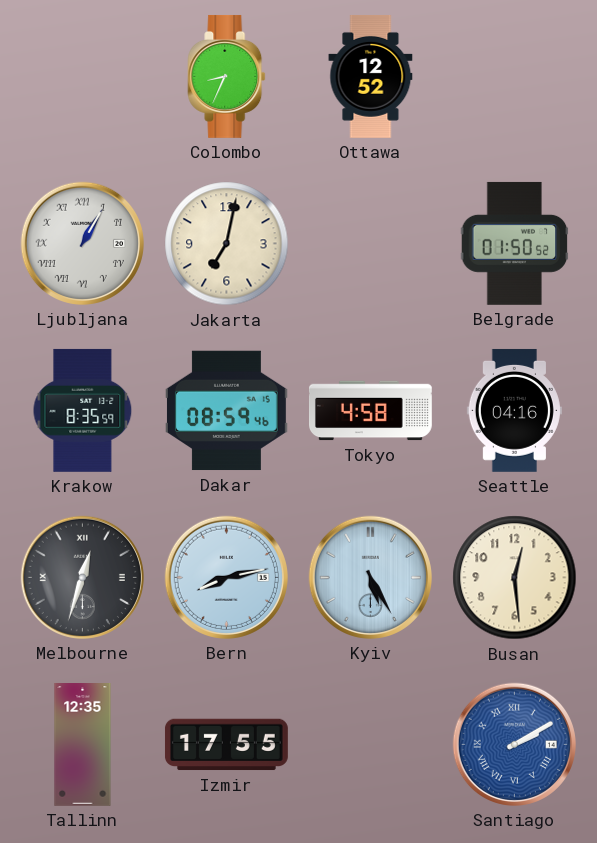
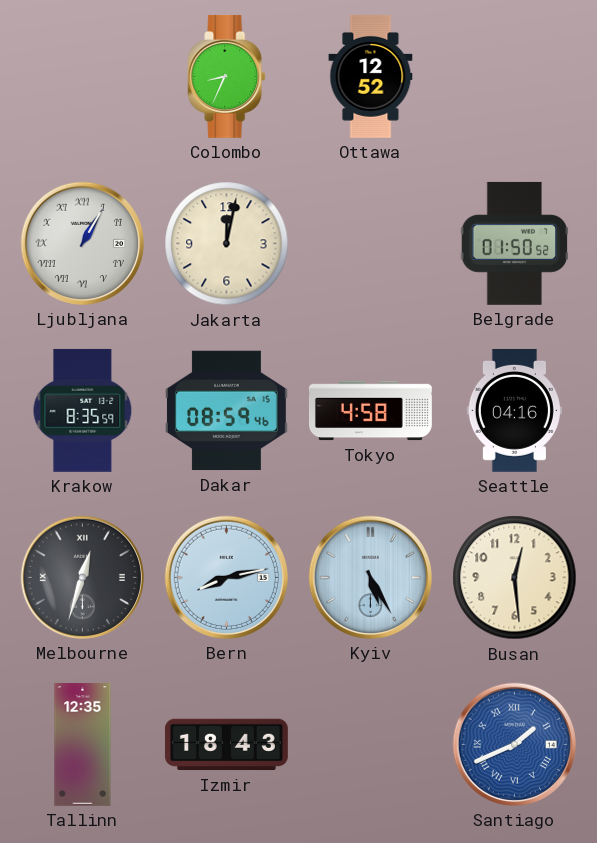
Jakarta: 7:02 -> 12:02 (227, 244)
Izmir: 17:55 -> 18:43 (226, 745)
Santiago: 2:10 -> 1:41 (514, 744)
